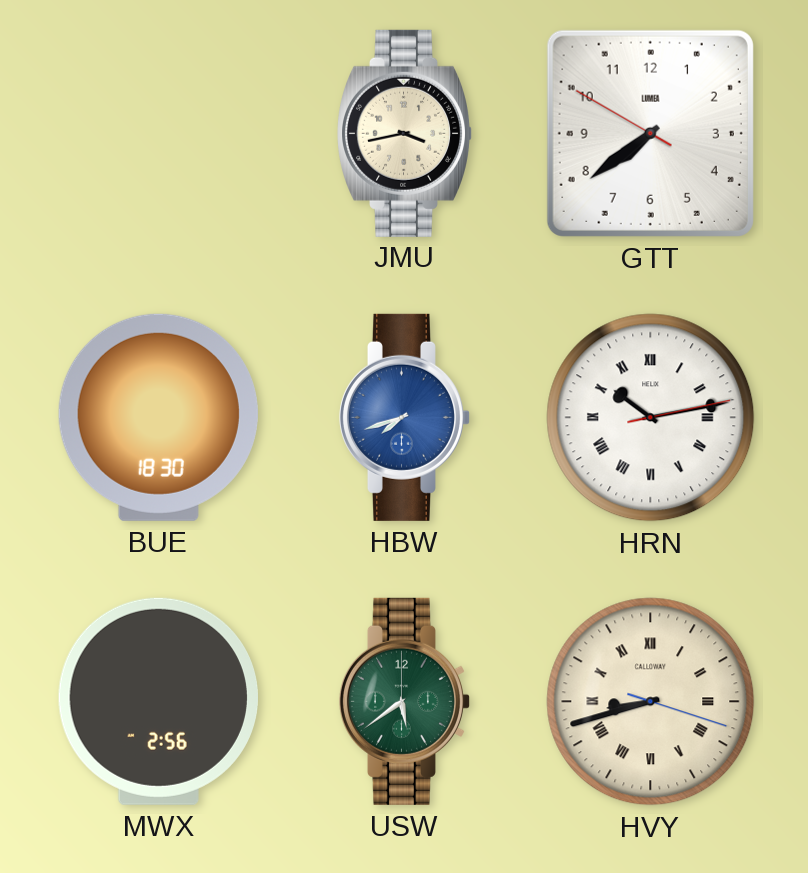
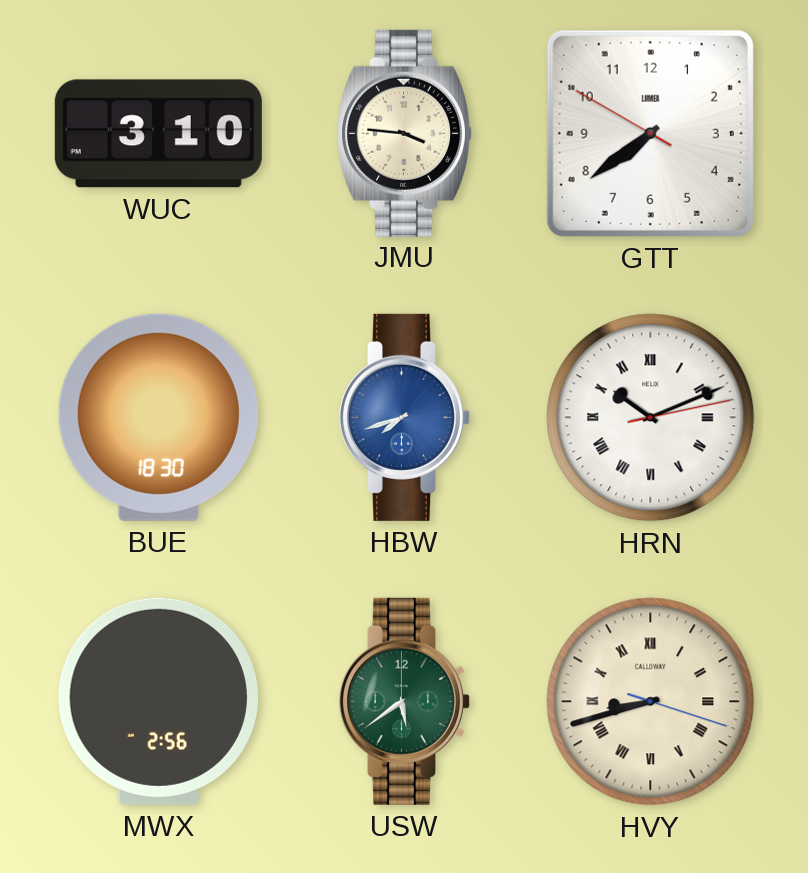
WUC: none -> 3:10 (158, 134)
JMU: 3:43 -> 3:46 (405, 133)
HRN: 10:13 -> 10:11 (651, 418)
